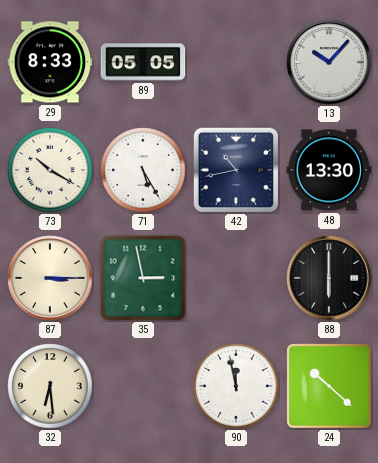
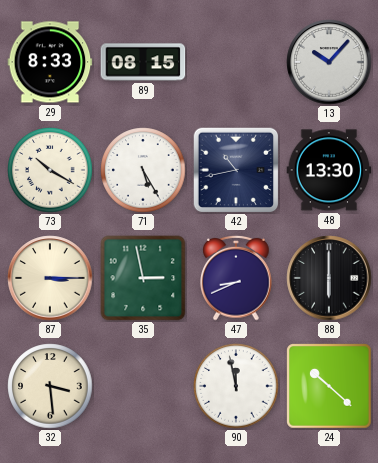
89: 05:05 -> 08:15 (143, 62)
47: none -> 8:41 (236, 278)
32: 6:29 -> 3:29 (50, 386)
